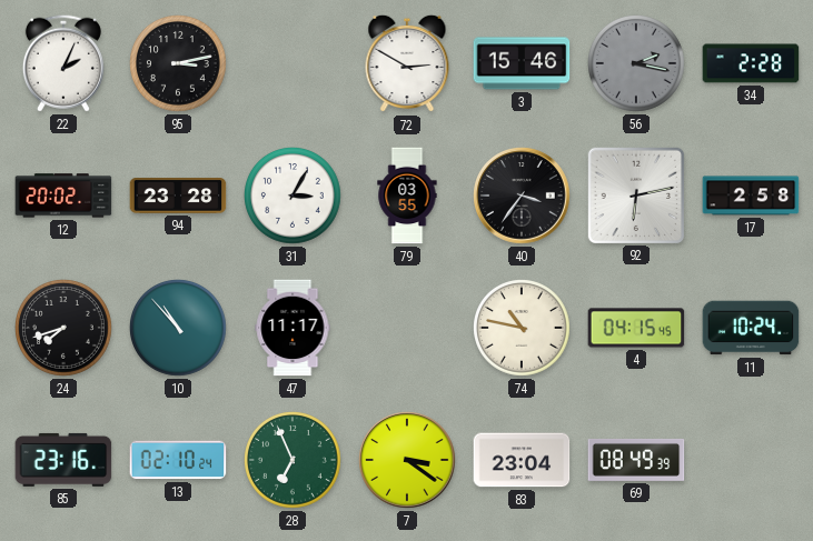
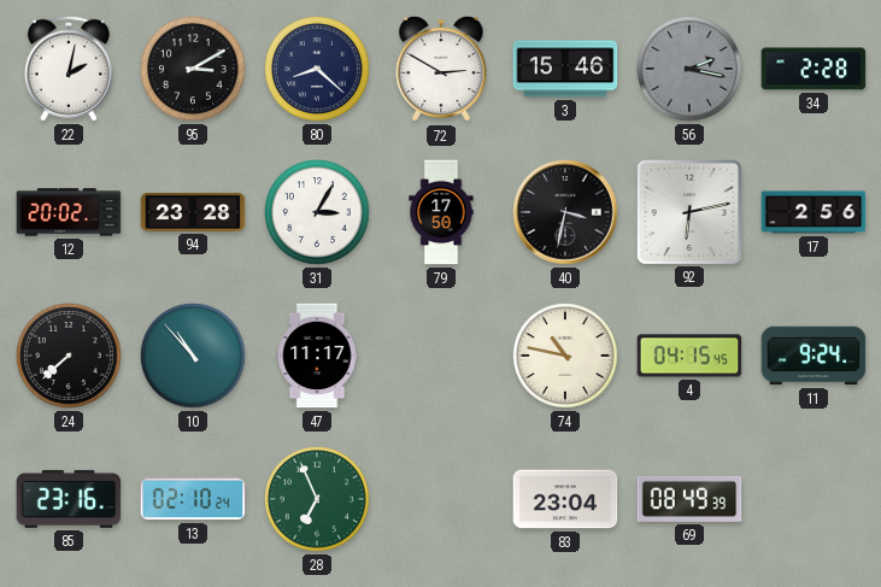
22: 2:04 -> 2:02 (69, 69)
95: 3:13 -> 3:10 (194, 70)
80: none -> 8:22 (318, 70)
79: 03:55 -> 17:50 (441, 212)
40: 3:36 -> 3:32 (565, 212)
17: 2:58 -> 2:56 (814, 212)
24: 7:42 -> 7:38 (70, 357)
11: 10:24 -> 9:24 (814, 356)
7: 3:21 -> none (407, 460)
